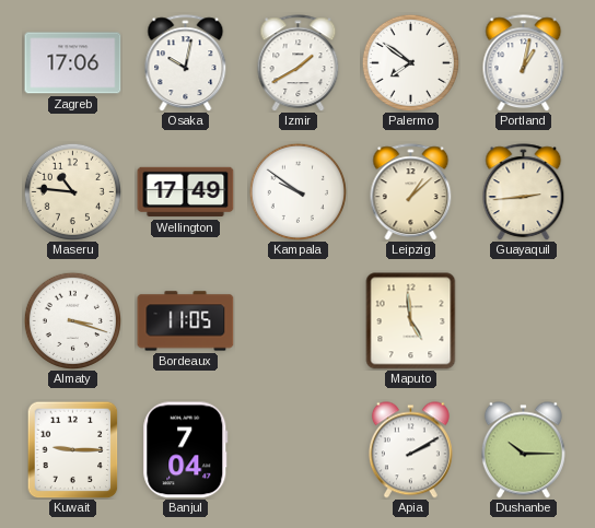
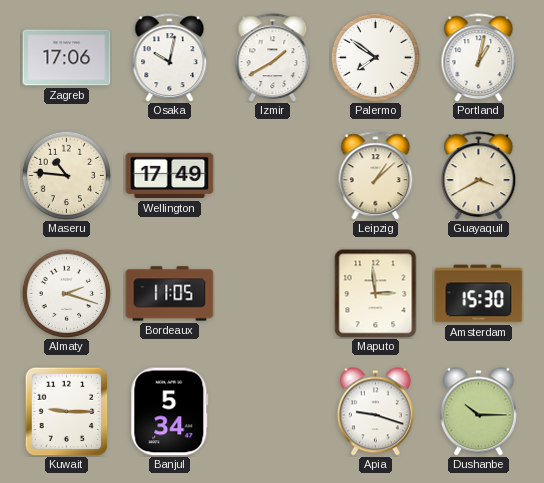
Kampala: 9:51 -> none (297, 191)
Guayaquil: 2:44 -> 3:40 (479, 176)
Almaty: 3:18 -> 2:18 (66, 293)
Maputo: 4:59 -> 2:59 (376, 294)
Amsterdam: none -> 15:30 (479, 294)
Banjul: 7:04 -> 5:34 (170, 412)
Apia: 2:10 -> 9:18 (375, 412)
